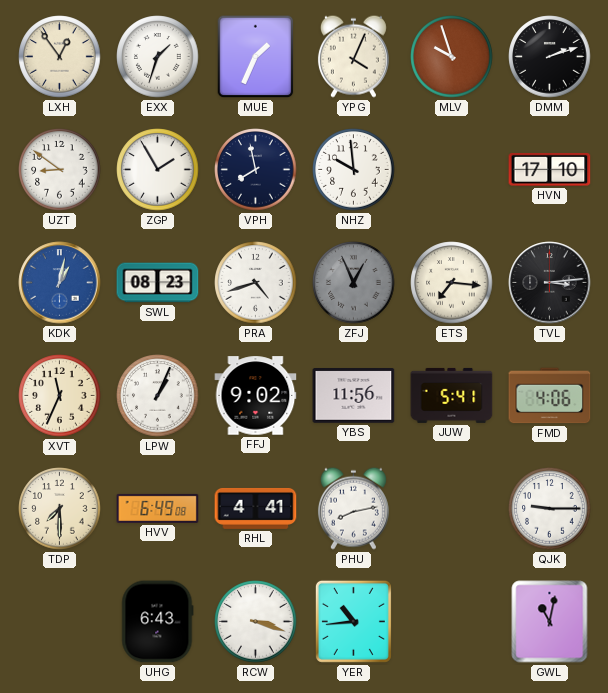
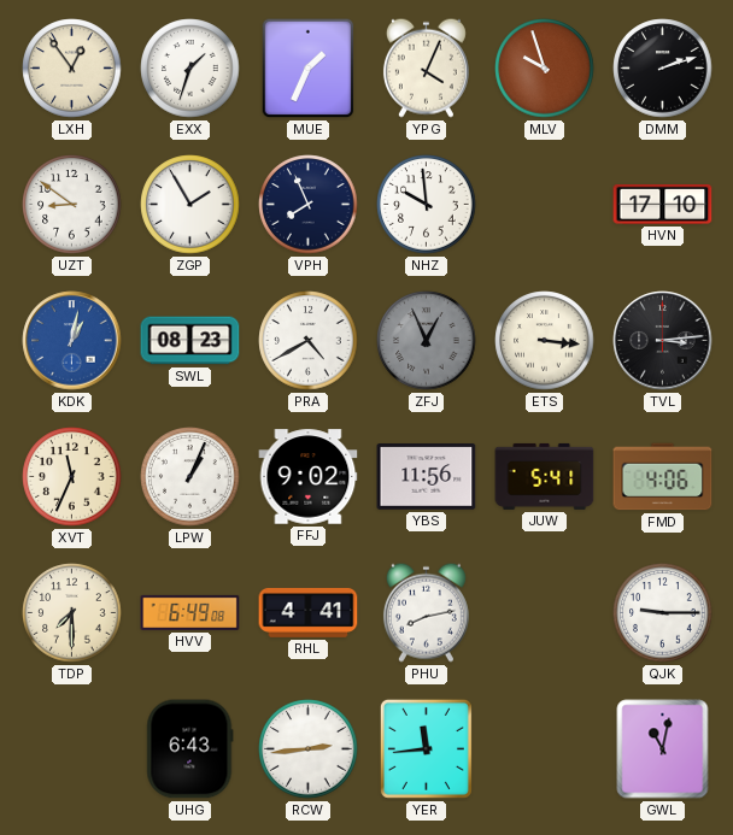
VPH: 7:58 -> 7:56 (309, 205)
PRA: 4:42 -> 4:40 (309, 341)
ETS: 7:16 -> 3:16 (545, 341)
RCW: 3:18 -> 2:44 (309, 749)
YER: 10:44 -> 11:44 (426, 748)
